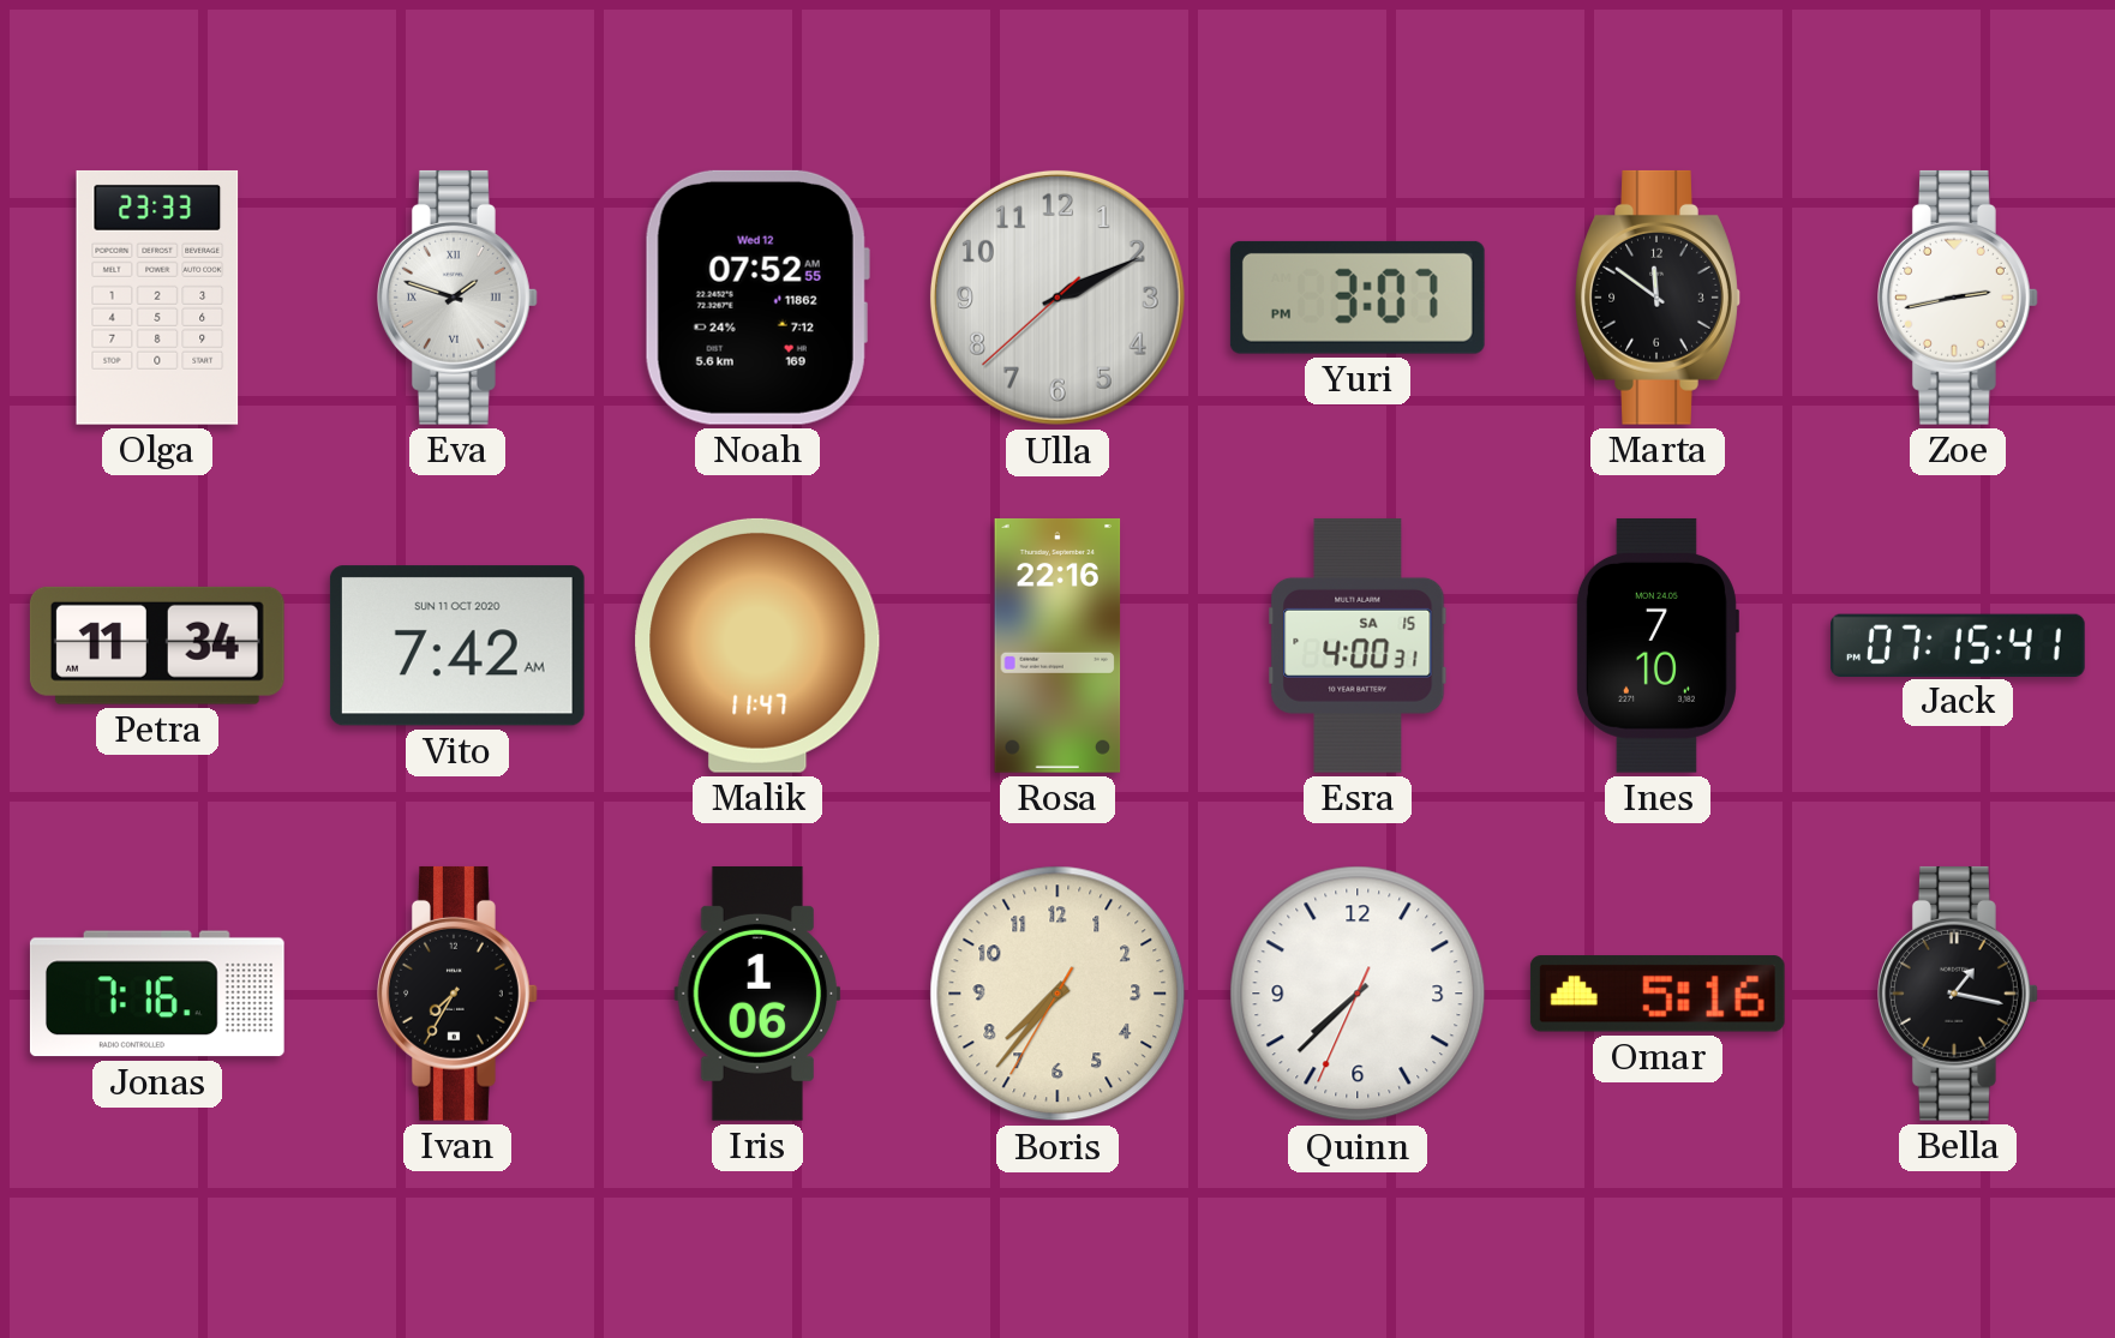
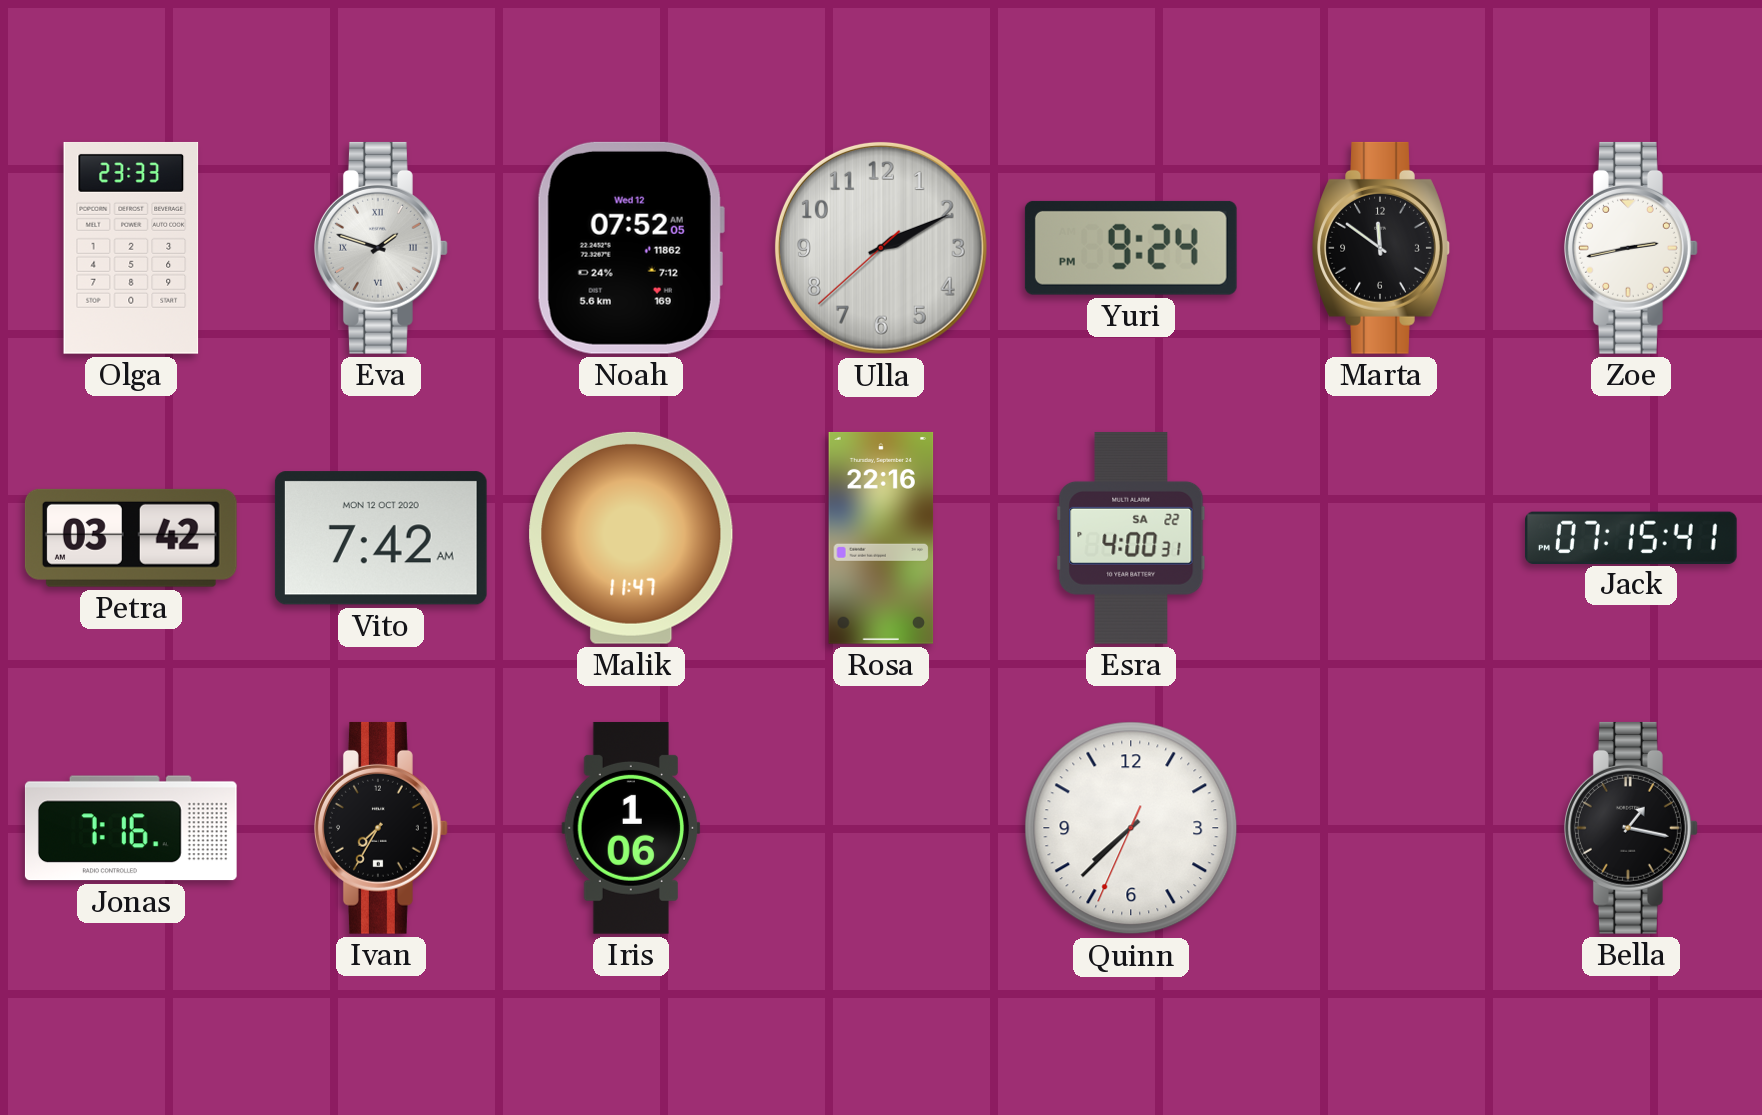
Noah: 07:52:55 -> 07:52:05 (631, 248)
Yuri: 3:07 -> 9:24 (1131, 248)
Petra: 11:34 -> 03:42 (131, 538)
Vito date: SUN 11 OCT 2020 -> MON 12 OCT 2020 (381, 538)
Esra date: SA 15 -> SA 22 (1131, 538)
Ines: 7:10 -> none (1656, 646)
Boris: 7:36 -> none (1057, 994)
Omar: 5:16 -> none (1658, 994)
